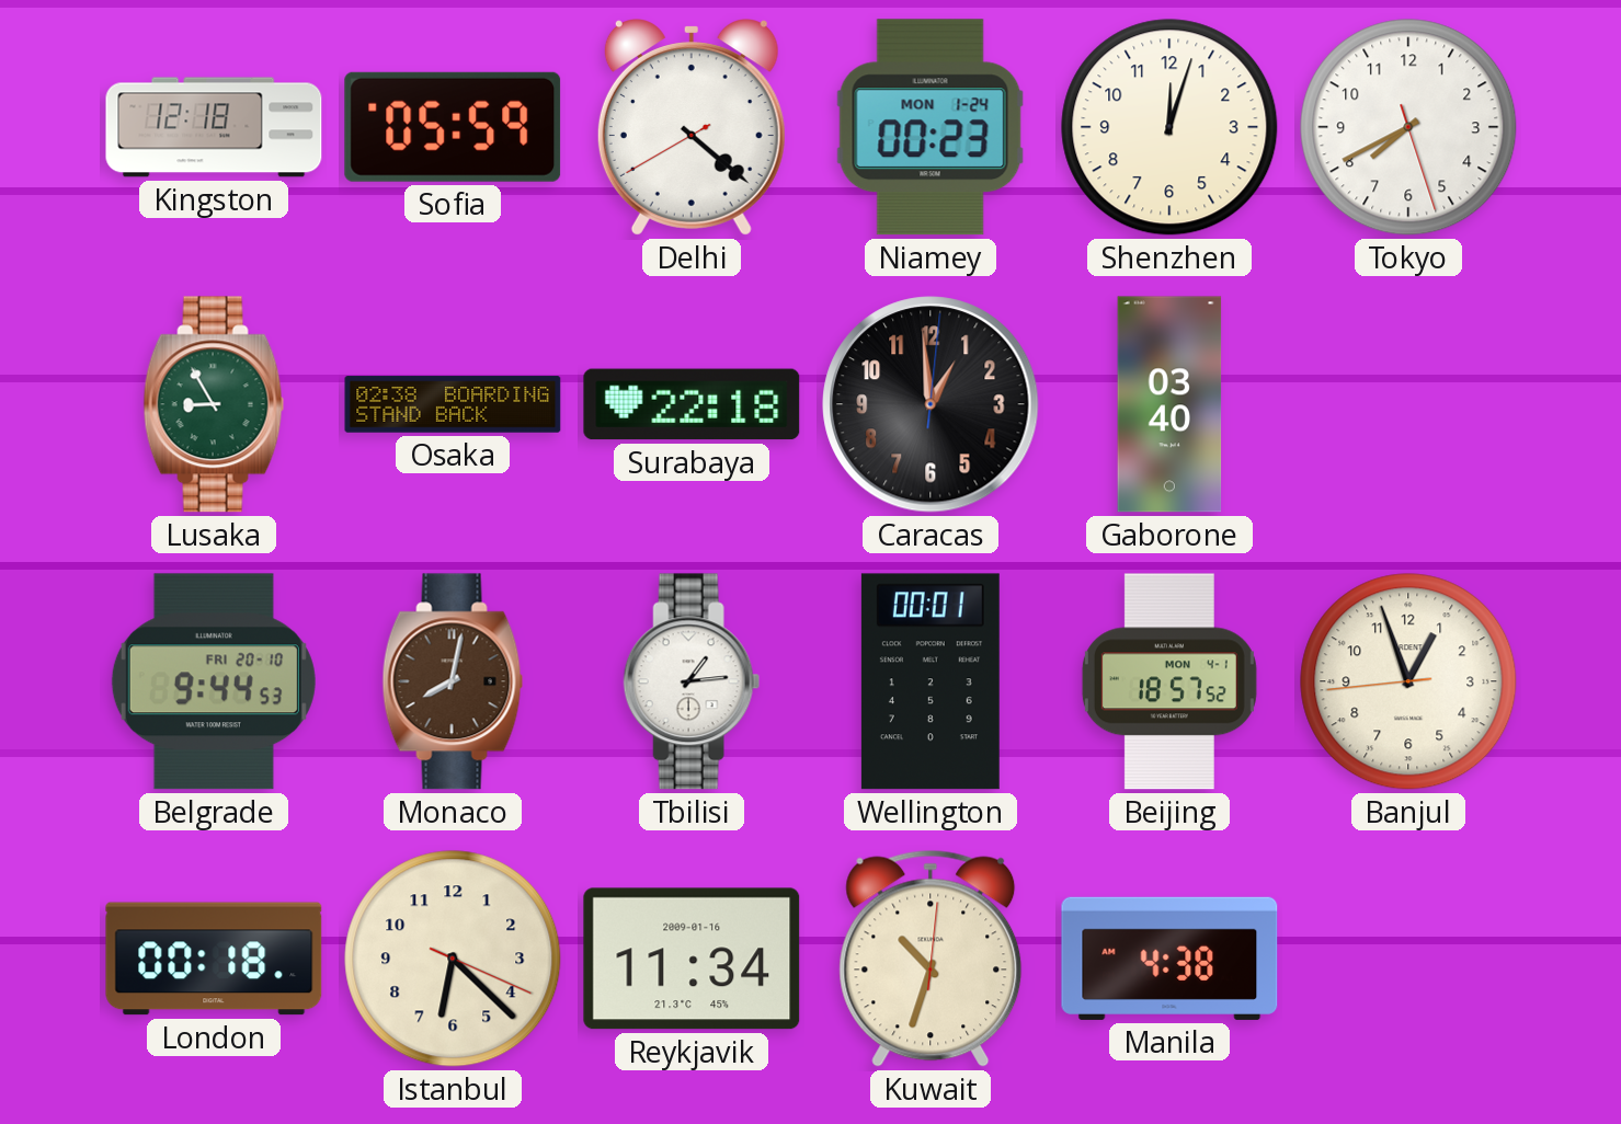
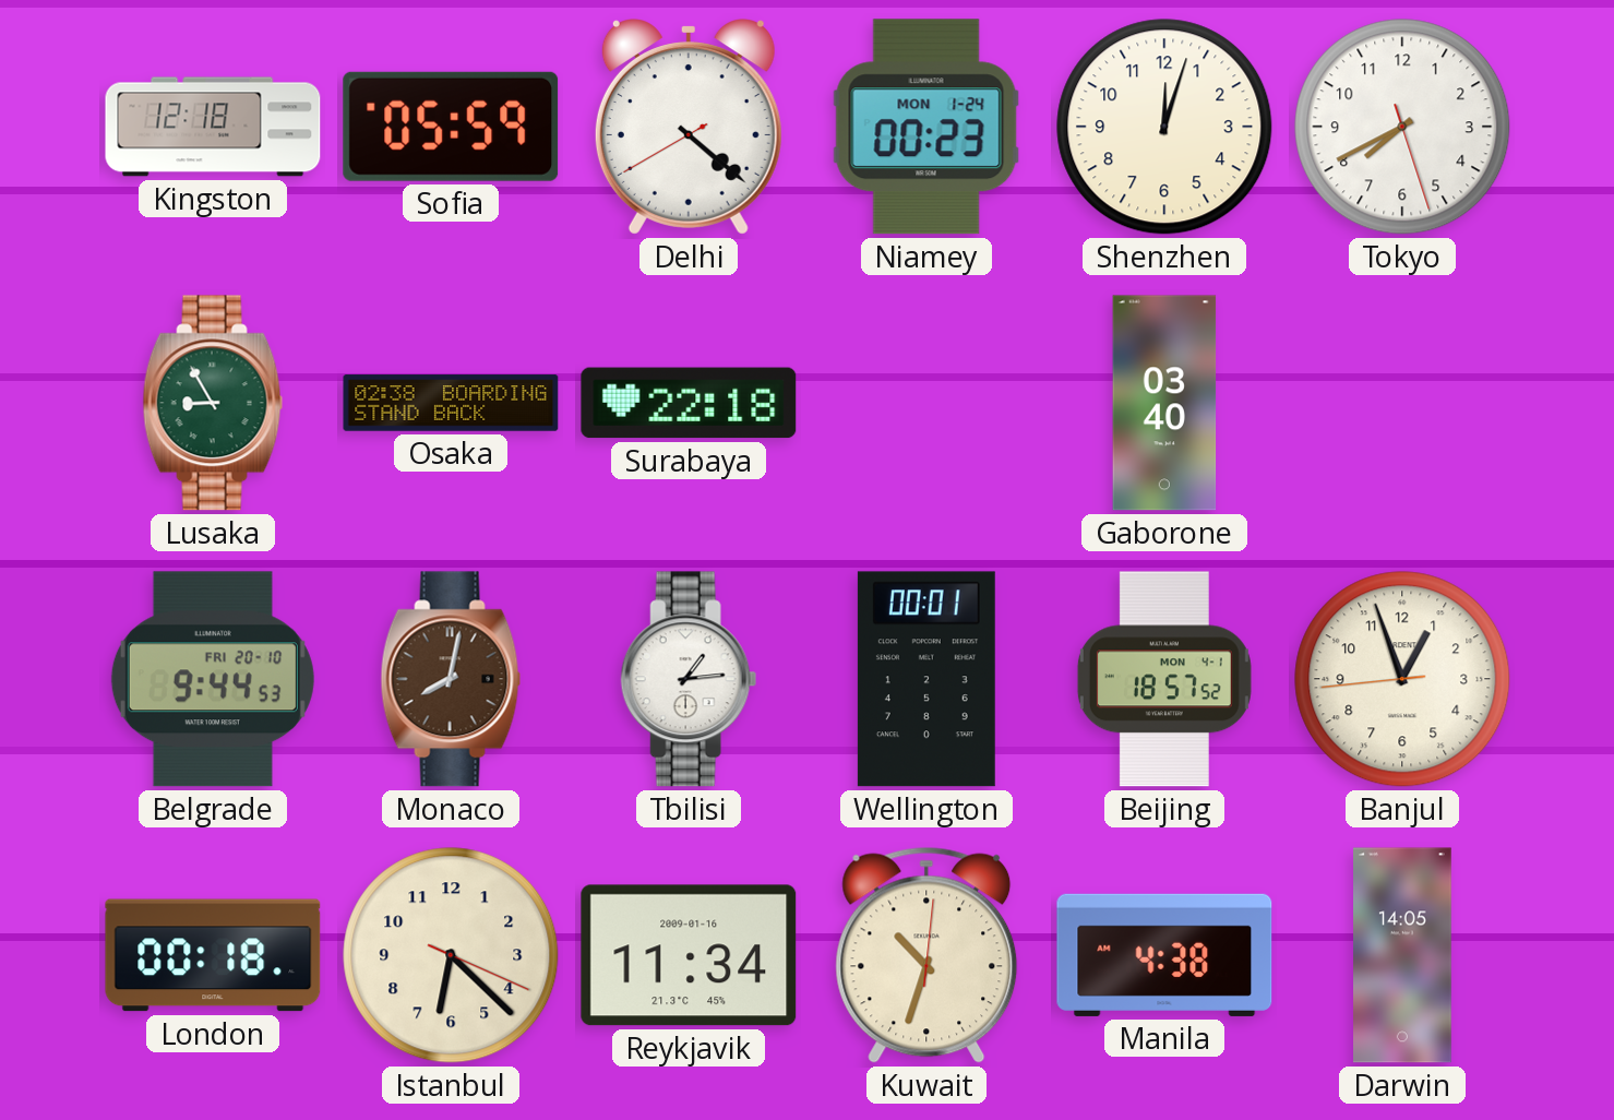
Caracas: 12:59 -> none (931, 404)
Darwin: none -> 14:05 (1403, 955)
